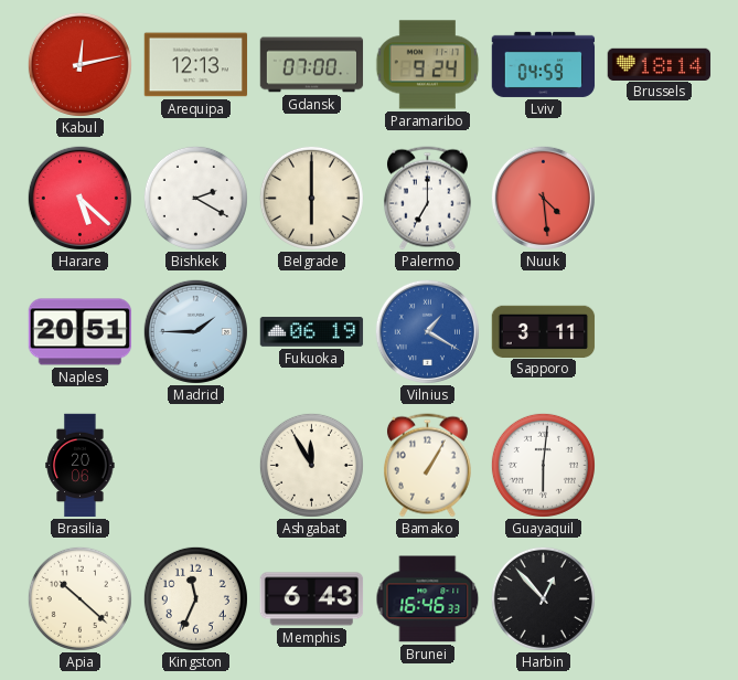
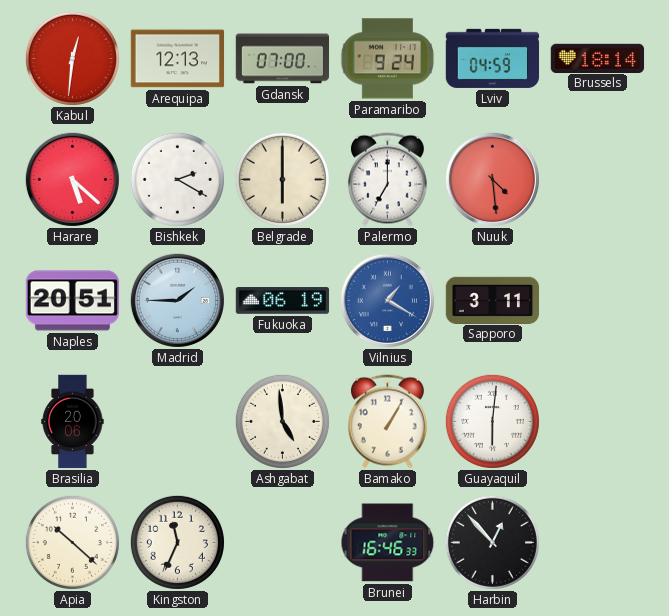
Kabul: 12:13 -> 12:31 (72, 58)
Ashgabat: 11:55 -> 4:59 (282, 421)
Memphis: 6:43 -> none (312, 599)
